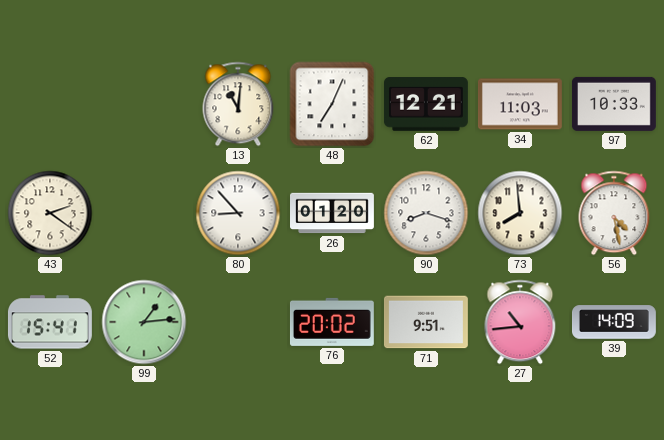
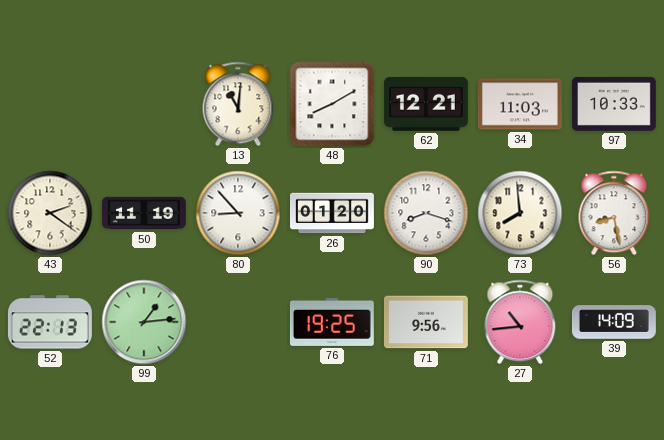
48: 7:04 -> 8:10 (332, 104)
50: none -> 11:19 (144, 213)
56: 4:28 -> 8:28 (614, 213)
52: 15:41 -> 22:13 (50, 322)
76: 20:02 -> 19:25 (332, 322)
71: 9:51 -> 9:56 (426, 322)
